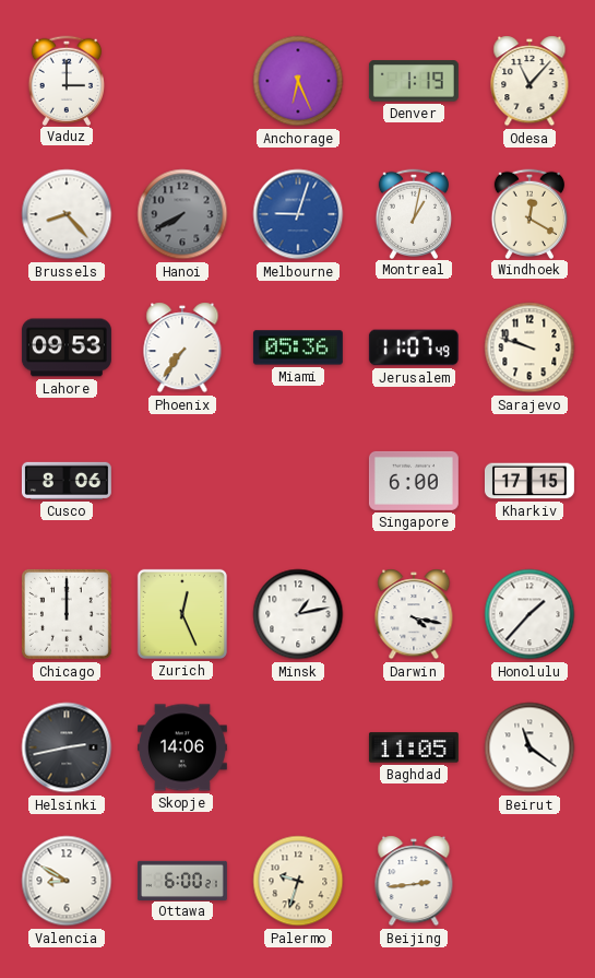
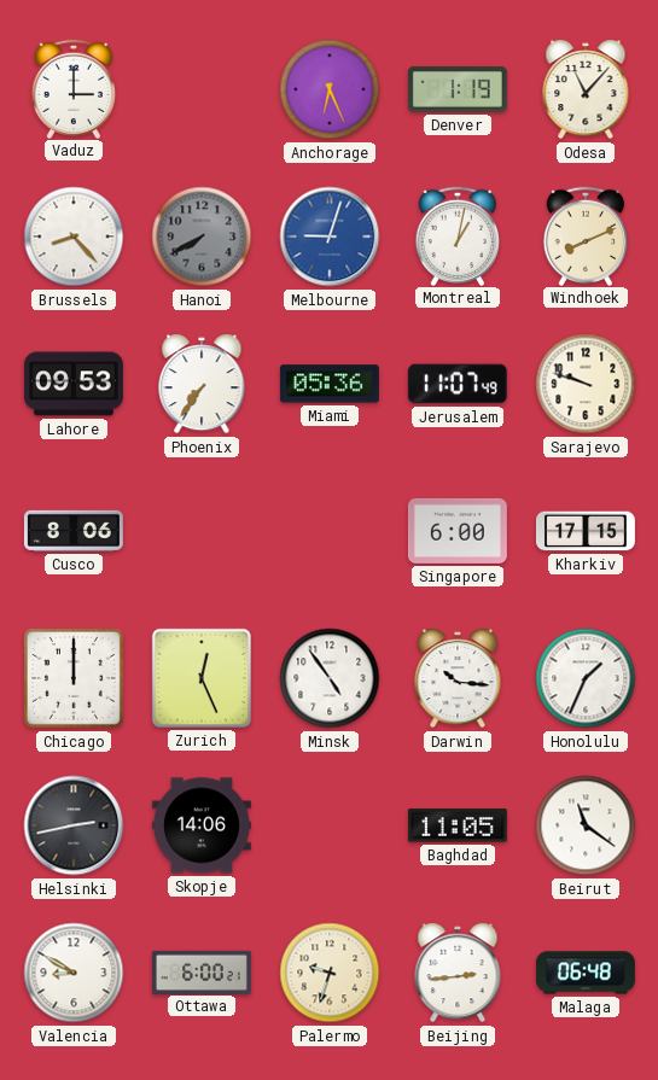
Windhoek: 12:20 -> 8:11 (584, 235)
Minsk: 1:13 -> 4:54 (330, 678)
Darwin: 4:17 -> 10:16 (458, 678)
Honolulu: 1:37 -> 1:34 (586, 678)
Malaga: none -> 06:48 (586, 973)
